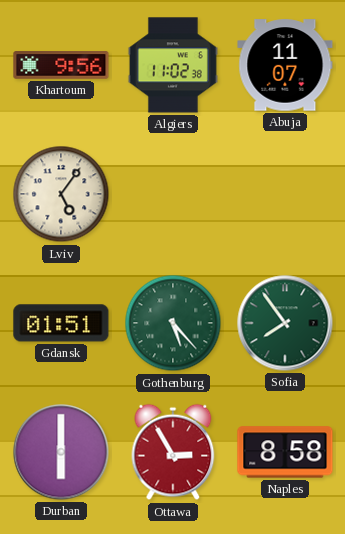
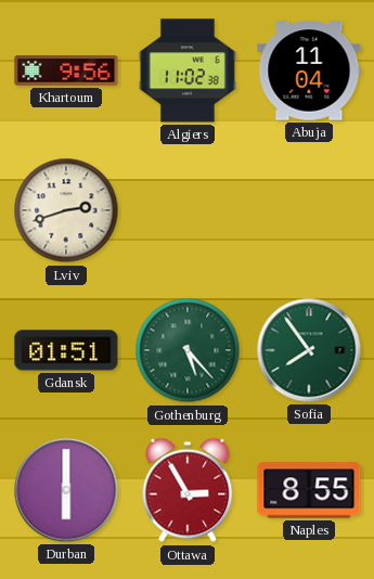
Abuja: 11:07 -> 11:04 (309, 70)
Lviv: 5:06 -> 2:42 (66, 210)
Naples: 8:58 -> 8:55 (309, 490)
